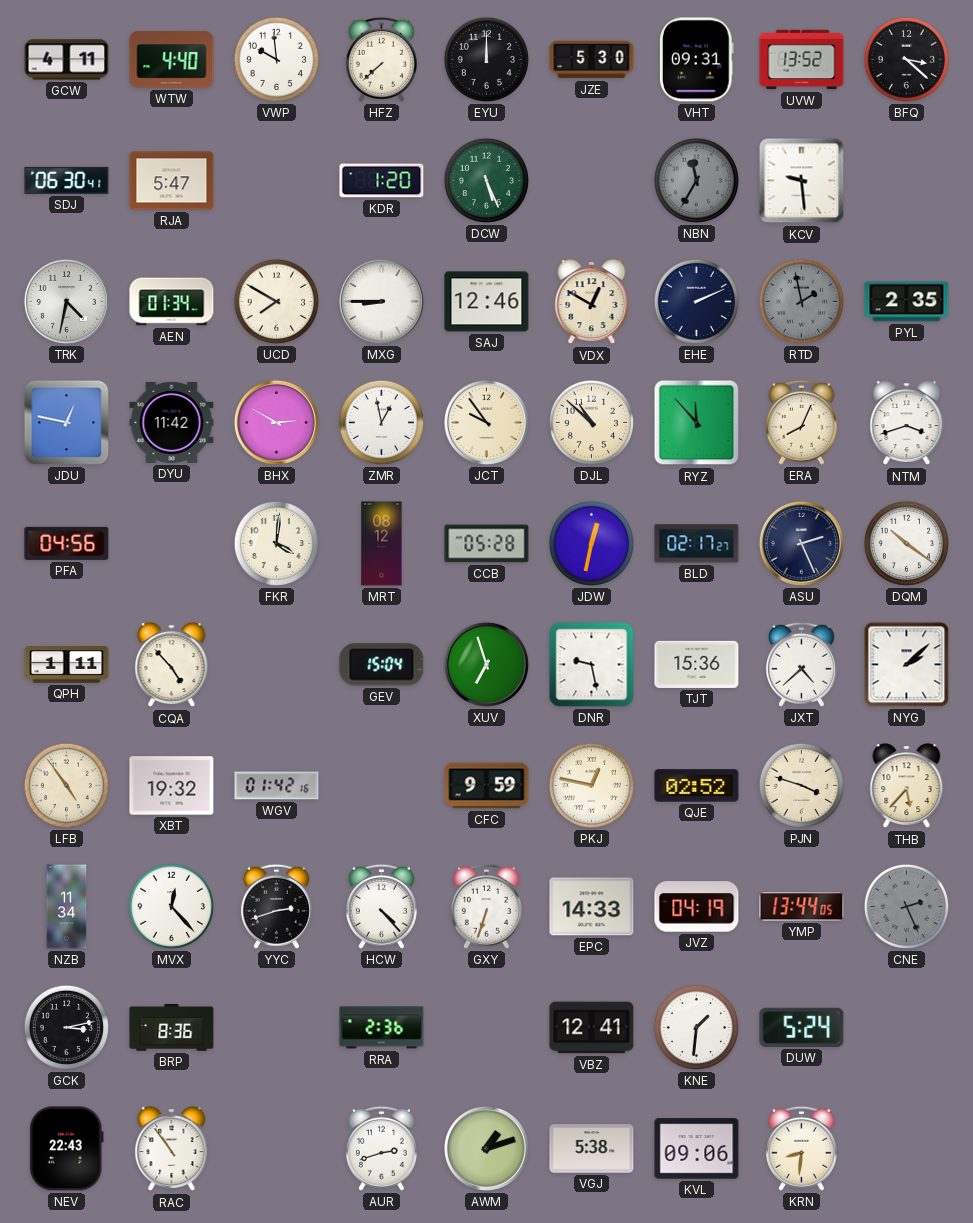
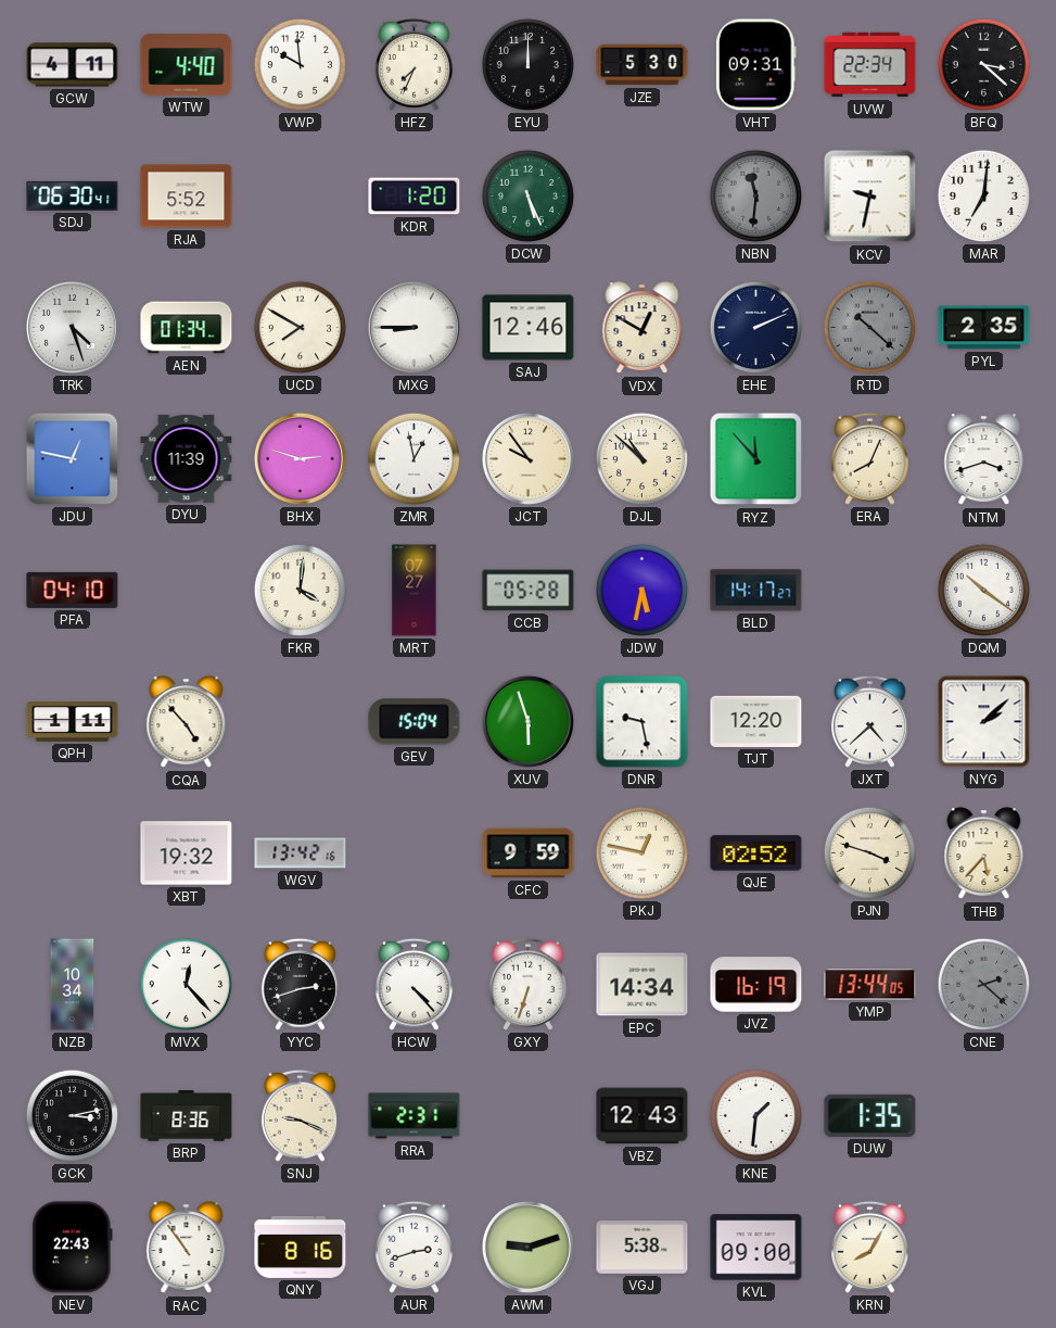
HFZ: 7:38 -> 7:34 (414, 64)
UVW: 13:52 -> 22:34 (870, 65)
RJA: 5:47 -> 5:52 (187, 197)
NBN: 11:35 -> 11:31 (755, 195)
KCV: 9:29 -> 9:32 (870, 197)
MAR: none -> 7:01 (983, 195)
TRK: 4:32 -> 4:27 (72, 327)
RTD: 1:58 -> 10:22 (869, 327)
DYU: 11:42 -> 11:39 (187, 458)
BHX: 2:50 -> 2:48 (300, 458)
PFA: 04:56 -> 04:10 (73, 590)
MRT: 08:12 -> 07:27 (415, 591)
JDW: 12:32 -> 5:32 (641, 590)
BLD: 02:17 -> 14:17 (756, 591)
ASU: 2:26 -> none (801, 543)
XUV: 6:57 -> 5:57 (527, 721)
TJT: 15:36 -> 12:20 (756, 721)
LFB: 4:54 -> none (66, 785)
WGV: 01:42 -> 13:42 (301, 853)
NZB: 11:34 -> 10:34 (73, 985)
EPC: 14:33 -> 14:34 (642, 985)
JVZ: 04:19 -> 16:19 (756, 985)
CNE: 2:26 -> 2:22 (983, 984)
SNJ: none -> 9:19 (300, 1115)
RRA: 2:36 -> 2:31 (415, 1116)
VBZ: 12:41 -> 12:43 (642, 1116)
DUW: 5:24 -> 1:35 (870, 1115)
QNY: none -> 8:16 (301, 1247)
AWM: 1:12 -> 9:12 (527, 1247)
KVL: 09:06 -> 09:00 (756, 1248)
KRN: 8:31 -> 8:05 (869, 1247)
